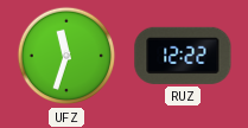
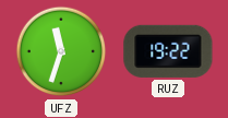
RUZ: 12:22 -> 19:22 (168, 51)
